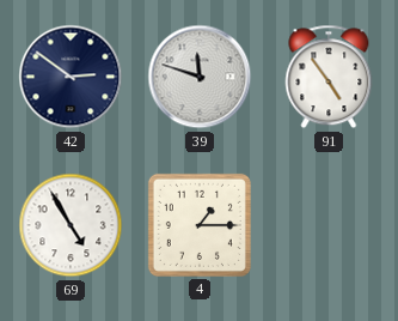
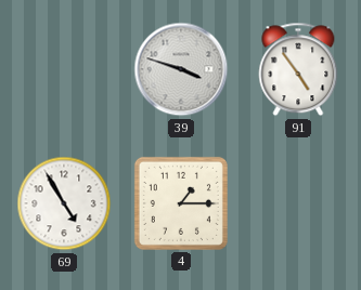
42: 2:51 -> none (71, 77)
39: 11:48 -> 3:48 (181, 69)
